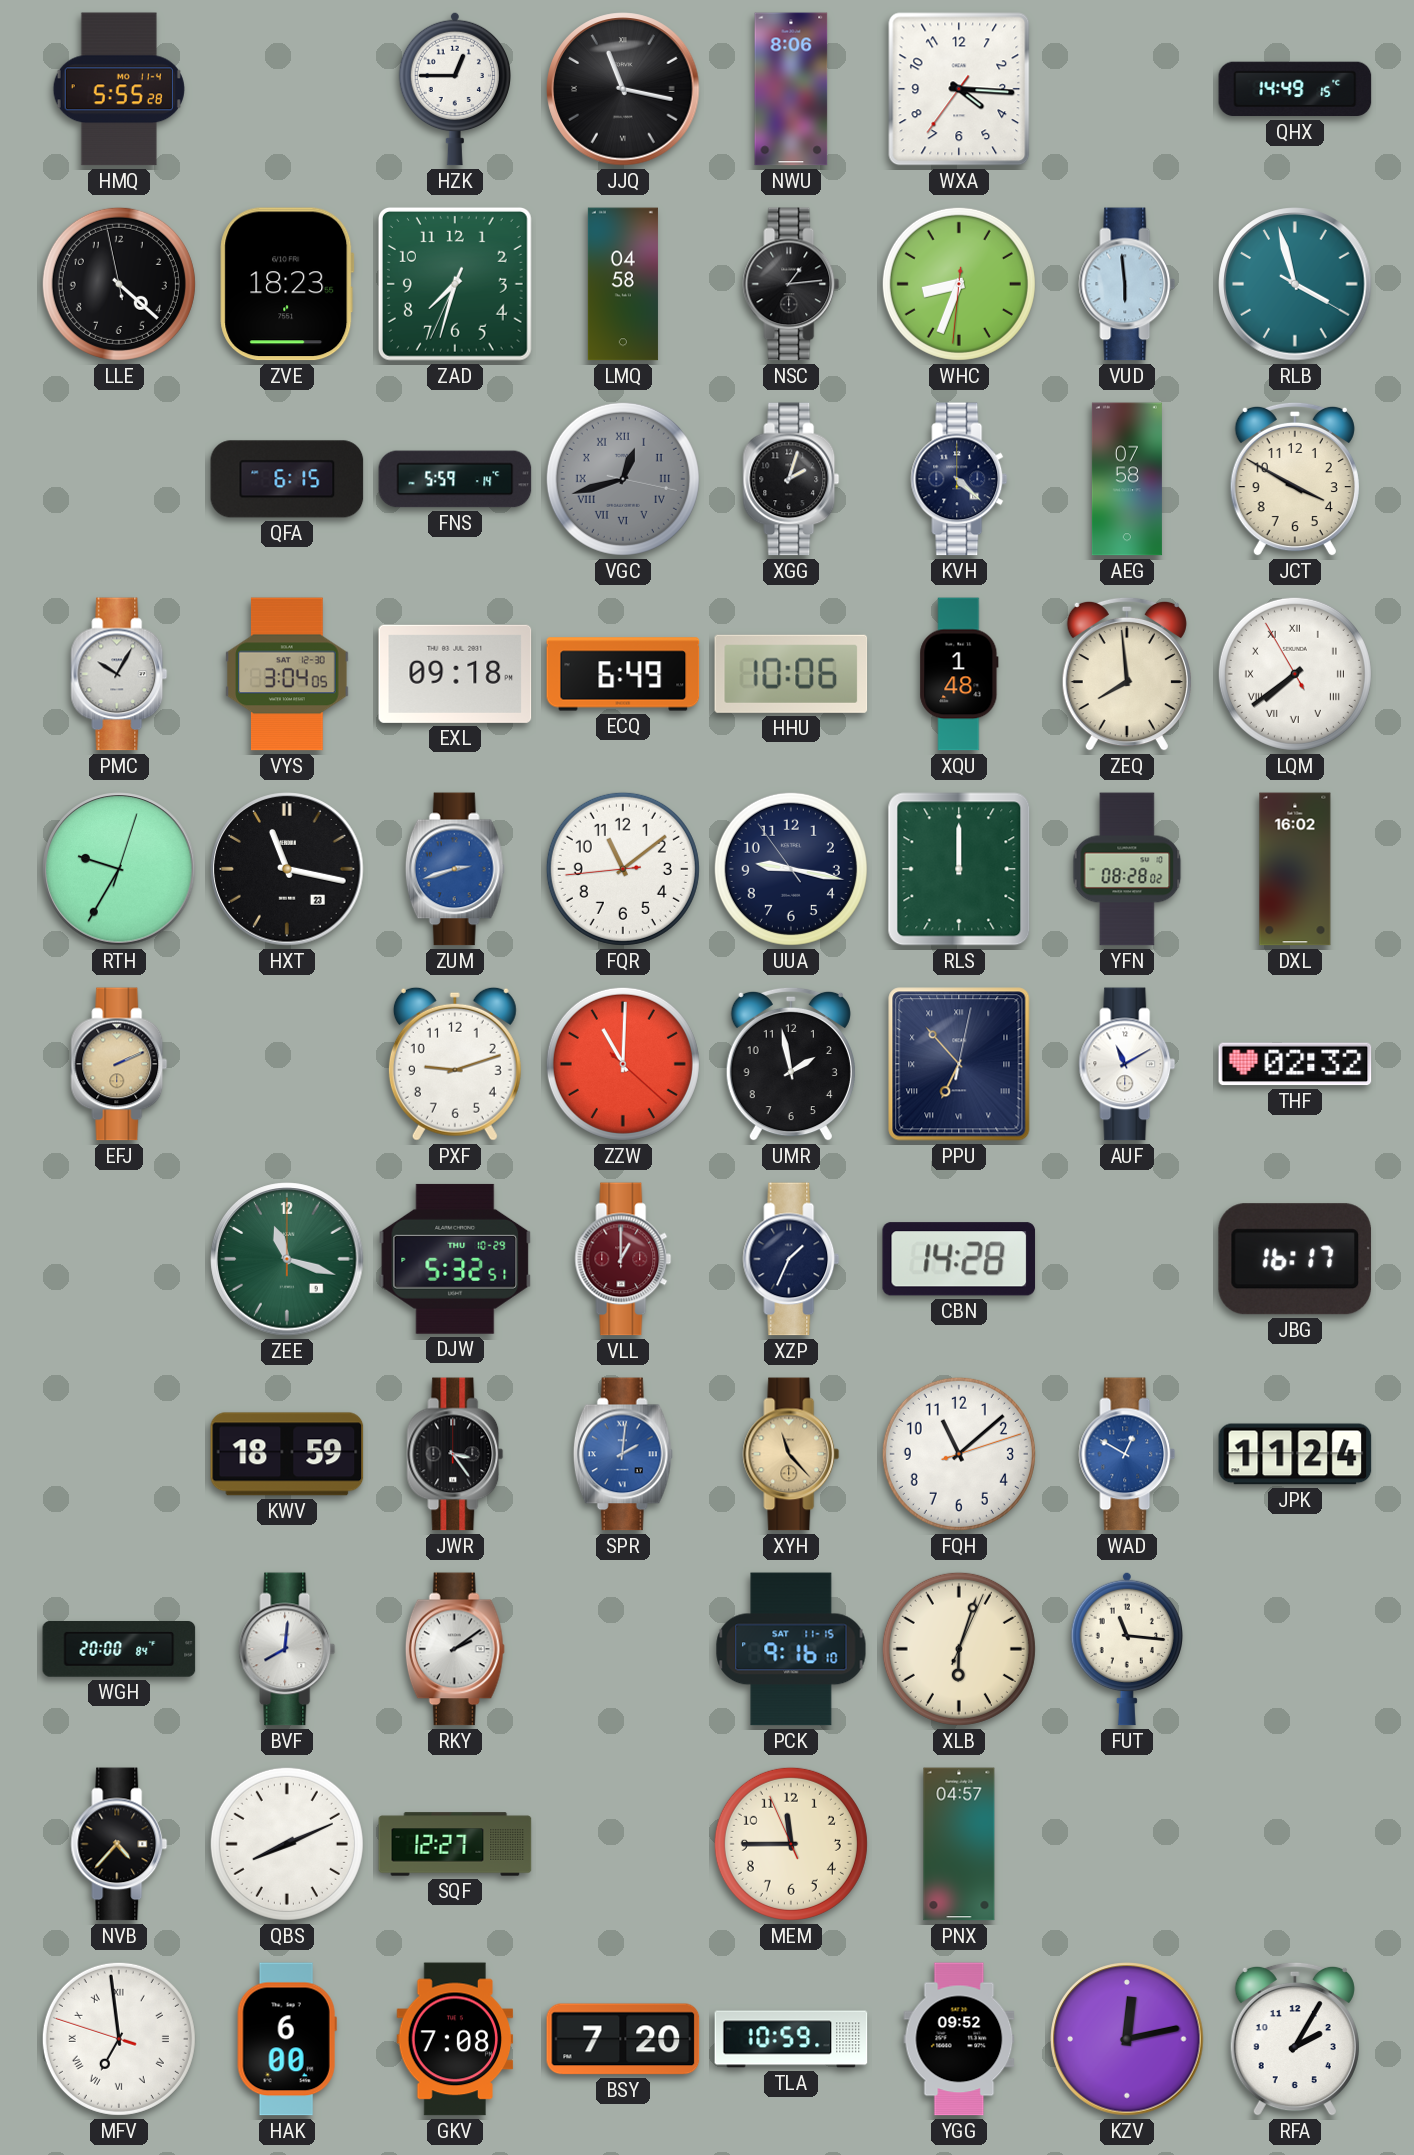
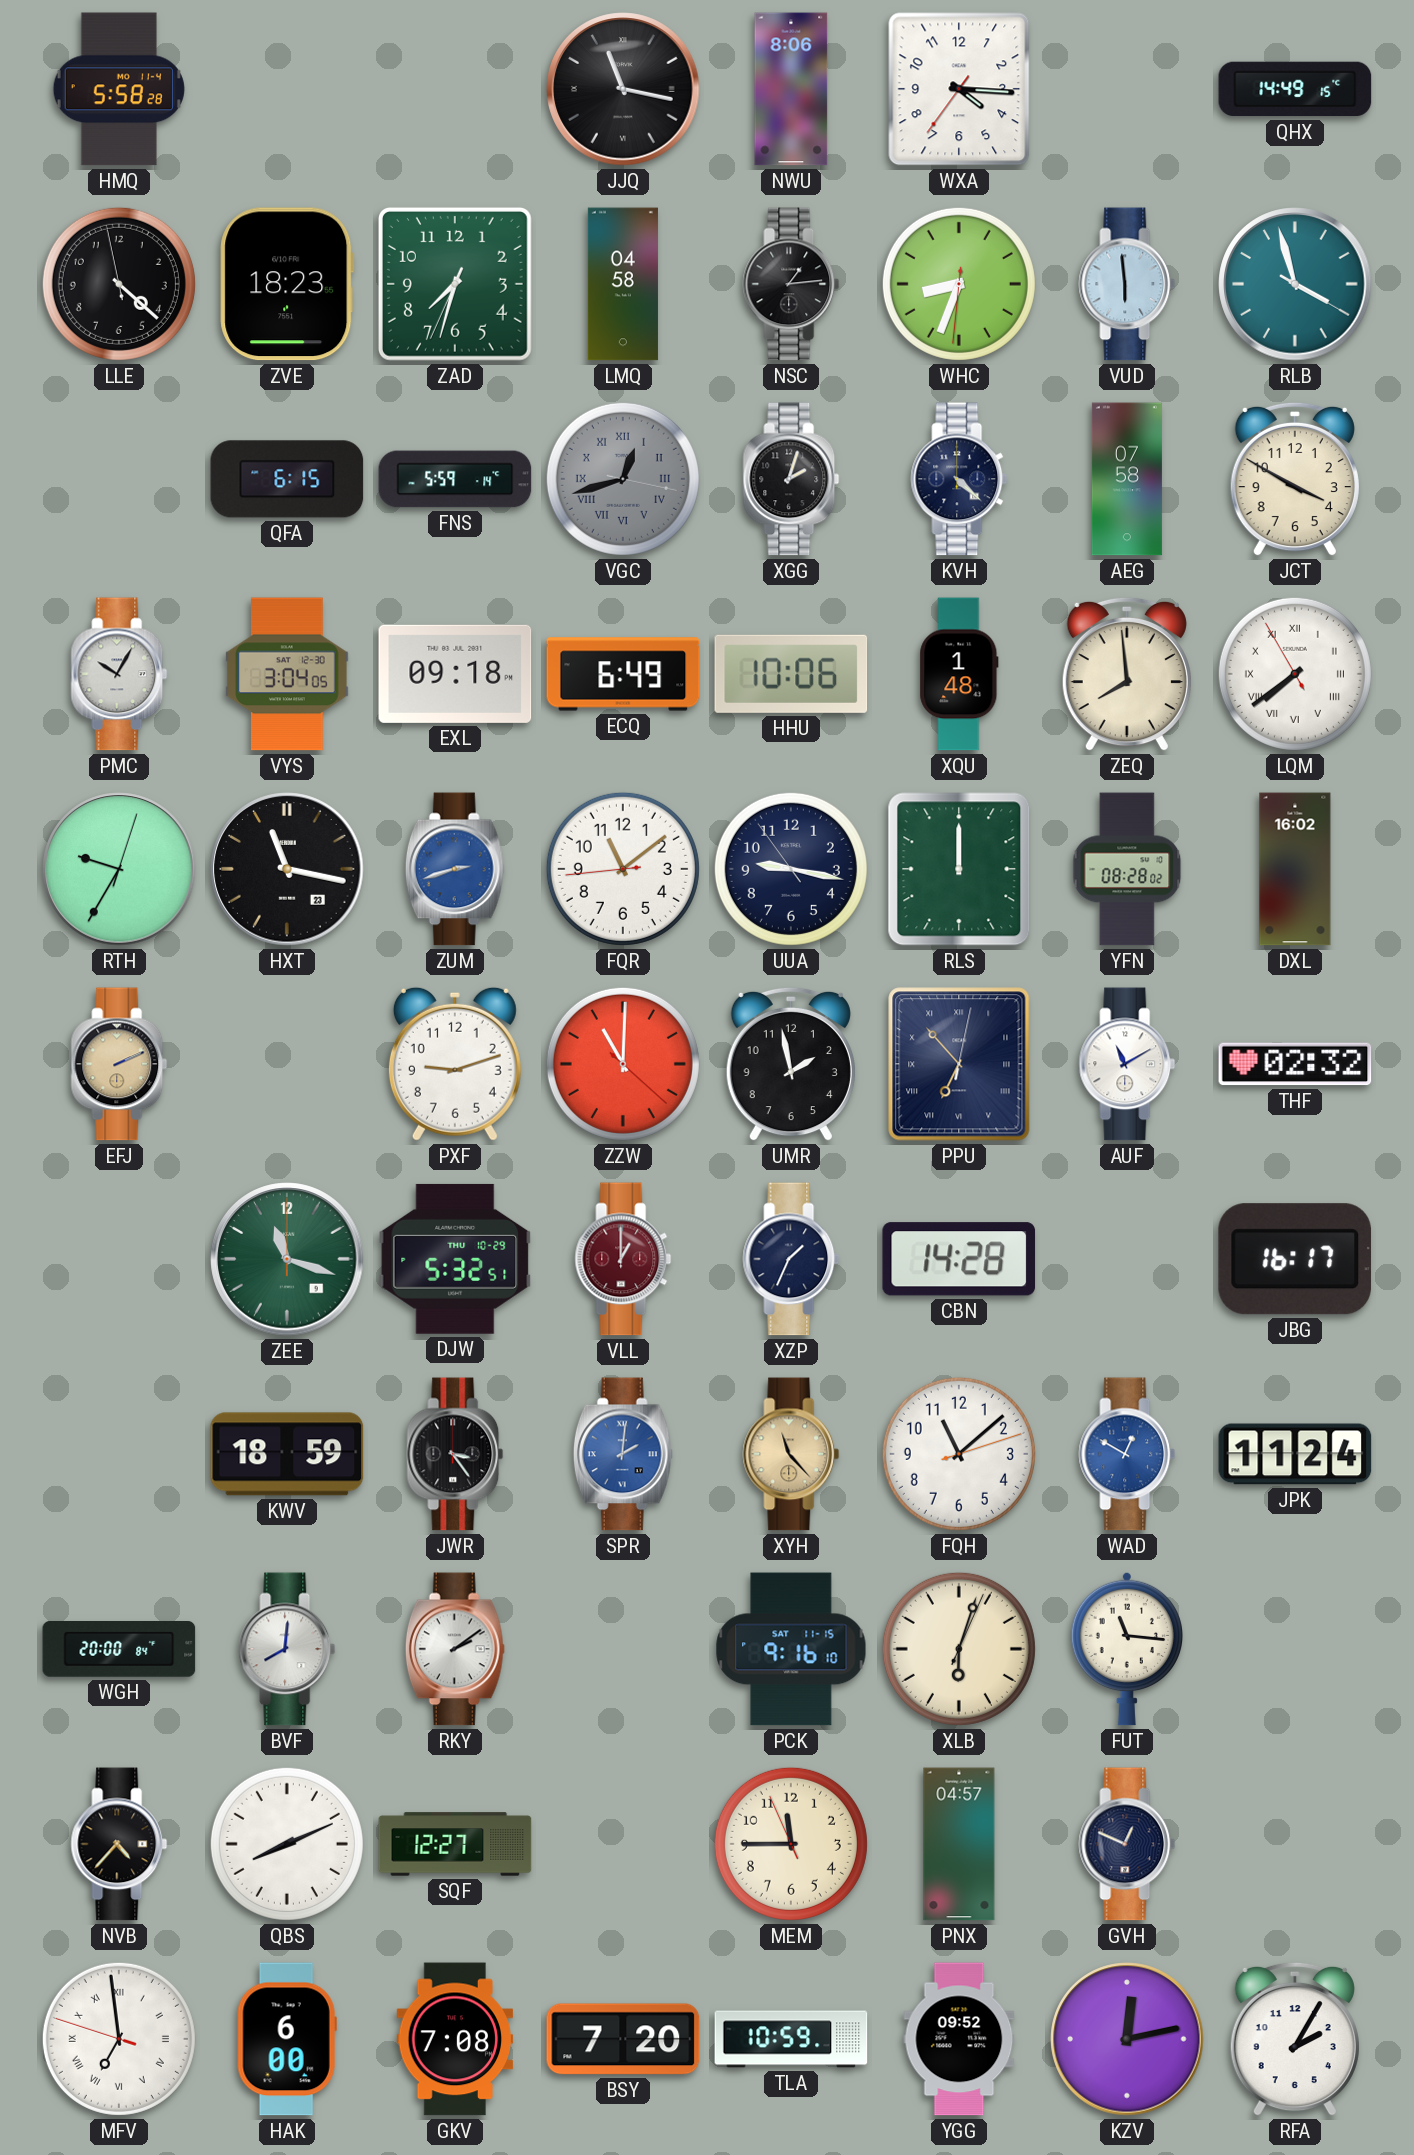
HMQ: 5:55 -> 5:58 (119, 89)
HZK: 12:45 -> none (454, 89)
GVH: none -> 12:49 (1127, 1844)
